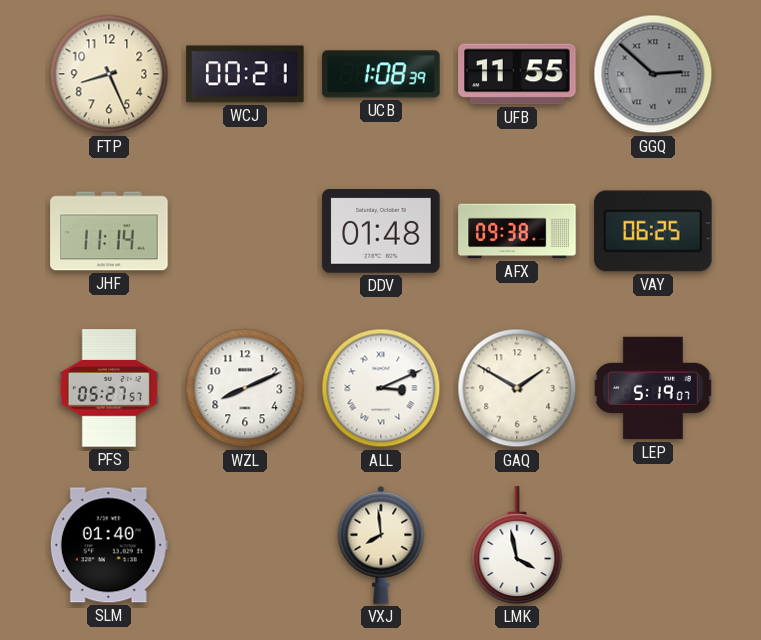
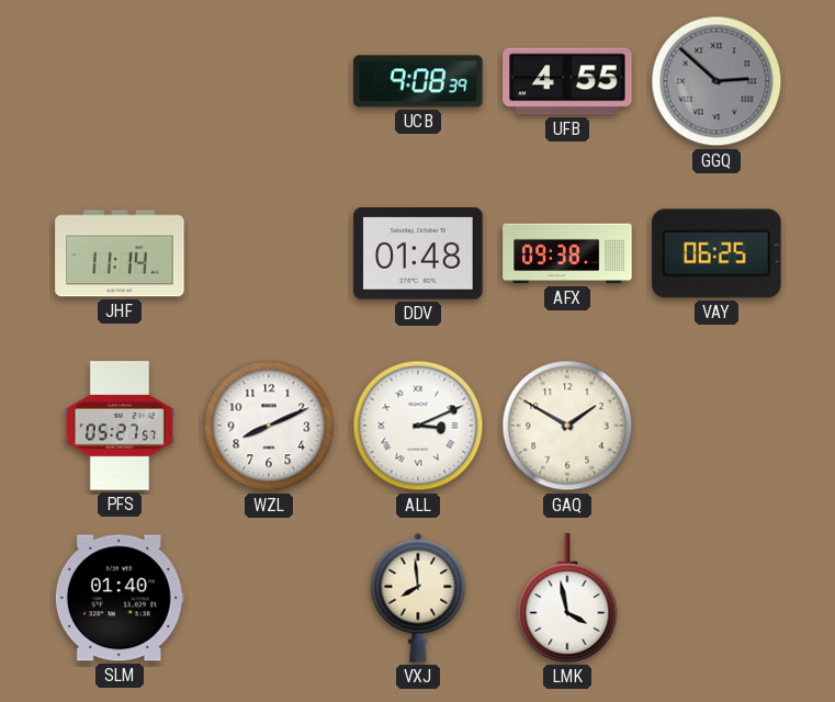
FTP: 8:26 -> none (109, 74)
WCJ: 00:21 -> none (245, 74)
UCB: 1:08 -> 9:08 (418, 81)
UFB: 11:55 -> 4:55 (567, 81)
LEP: 5:19 -> none (653, 388)
